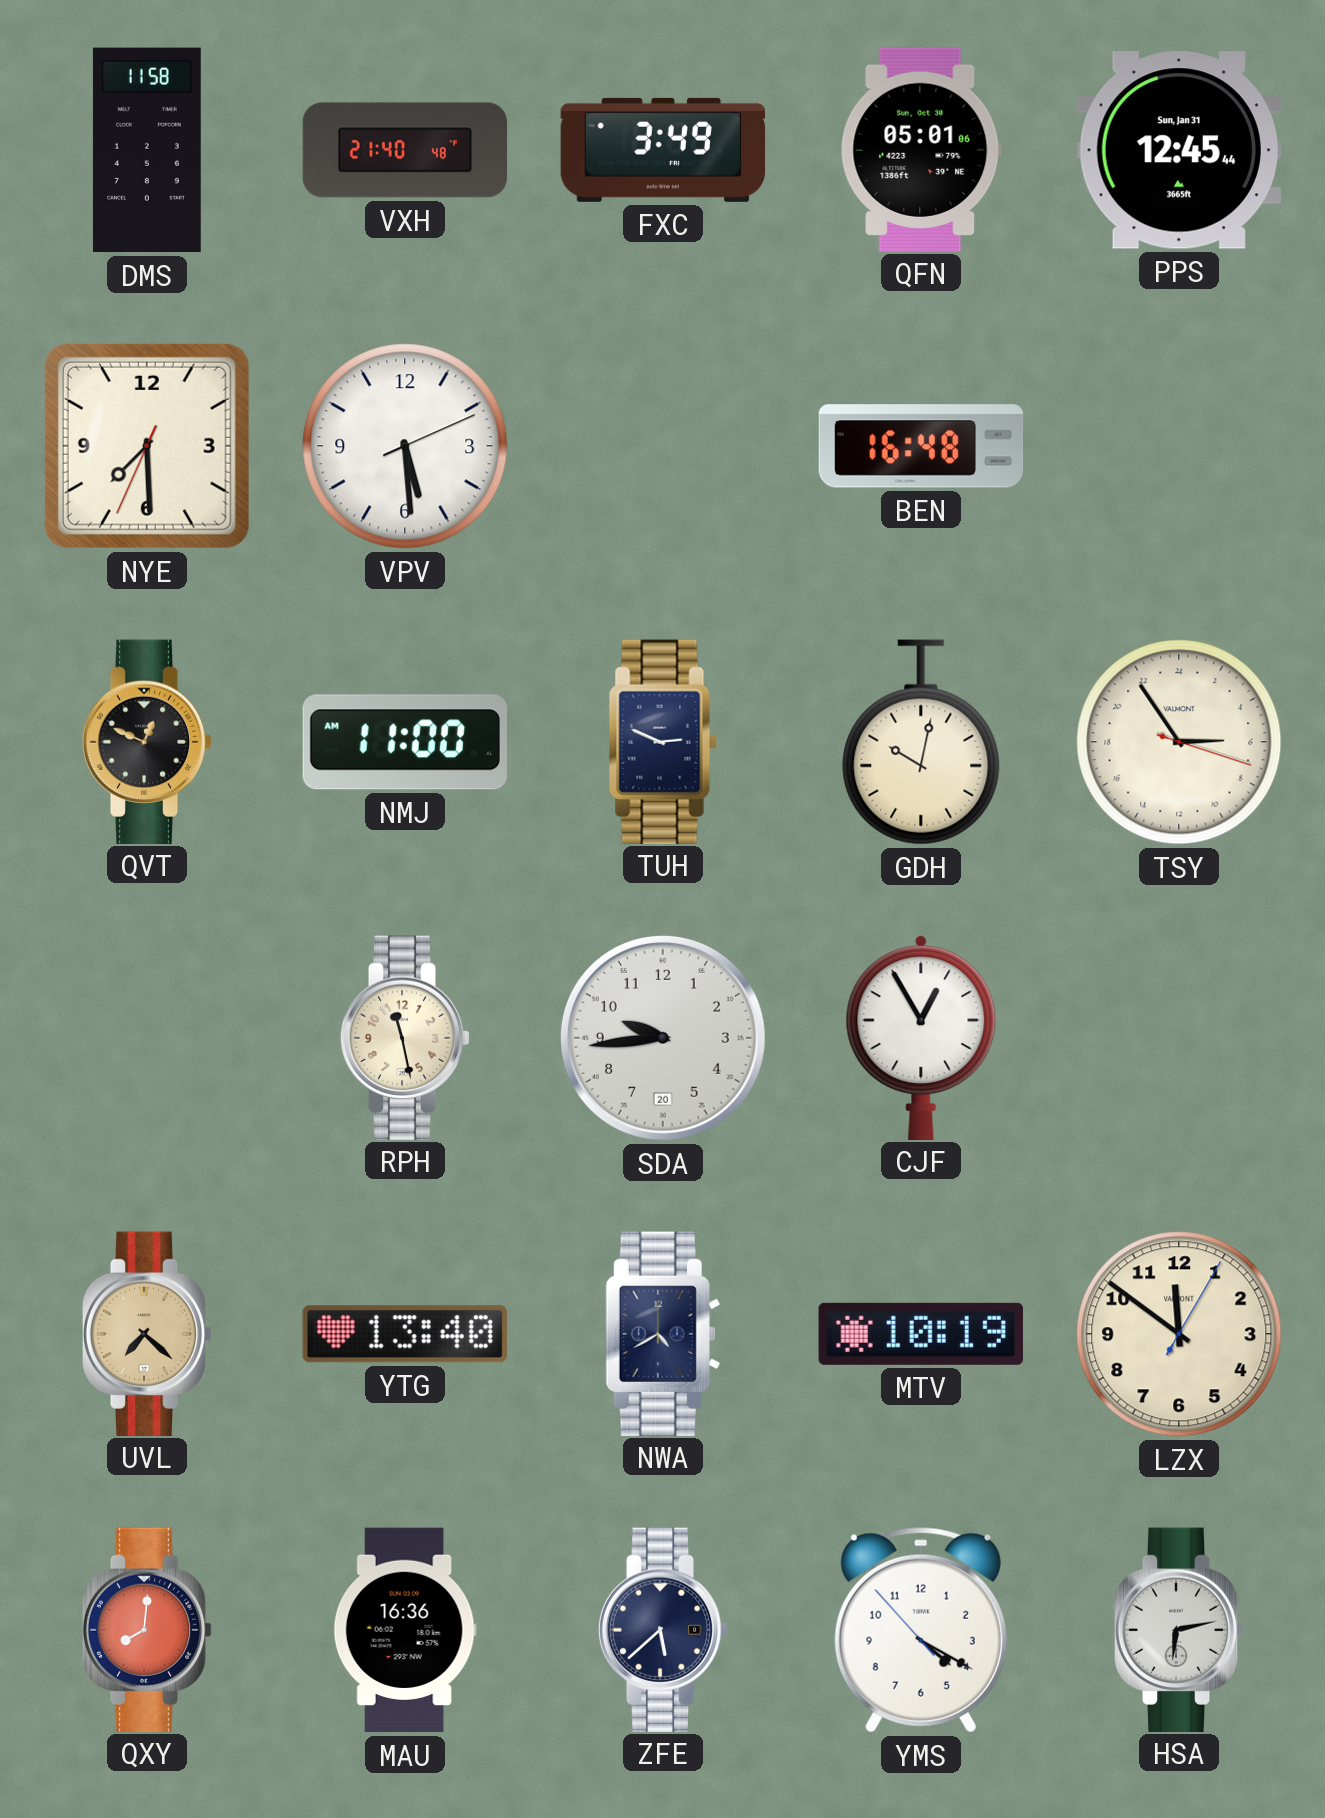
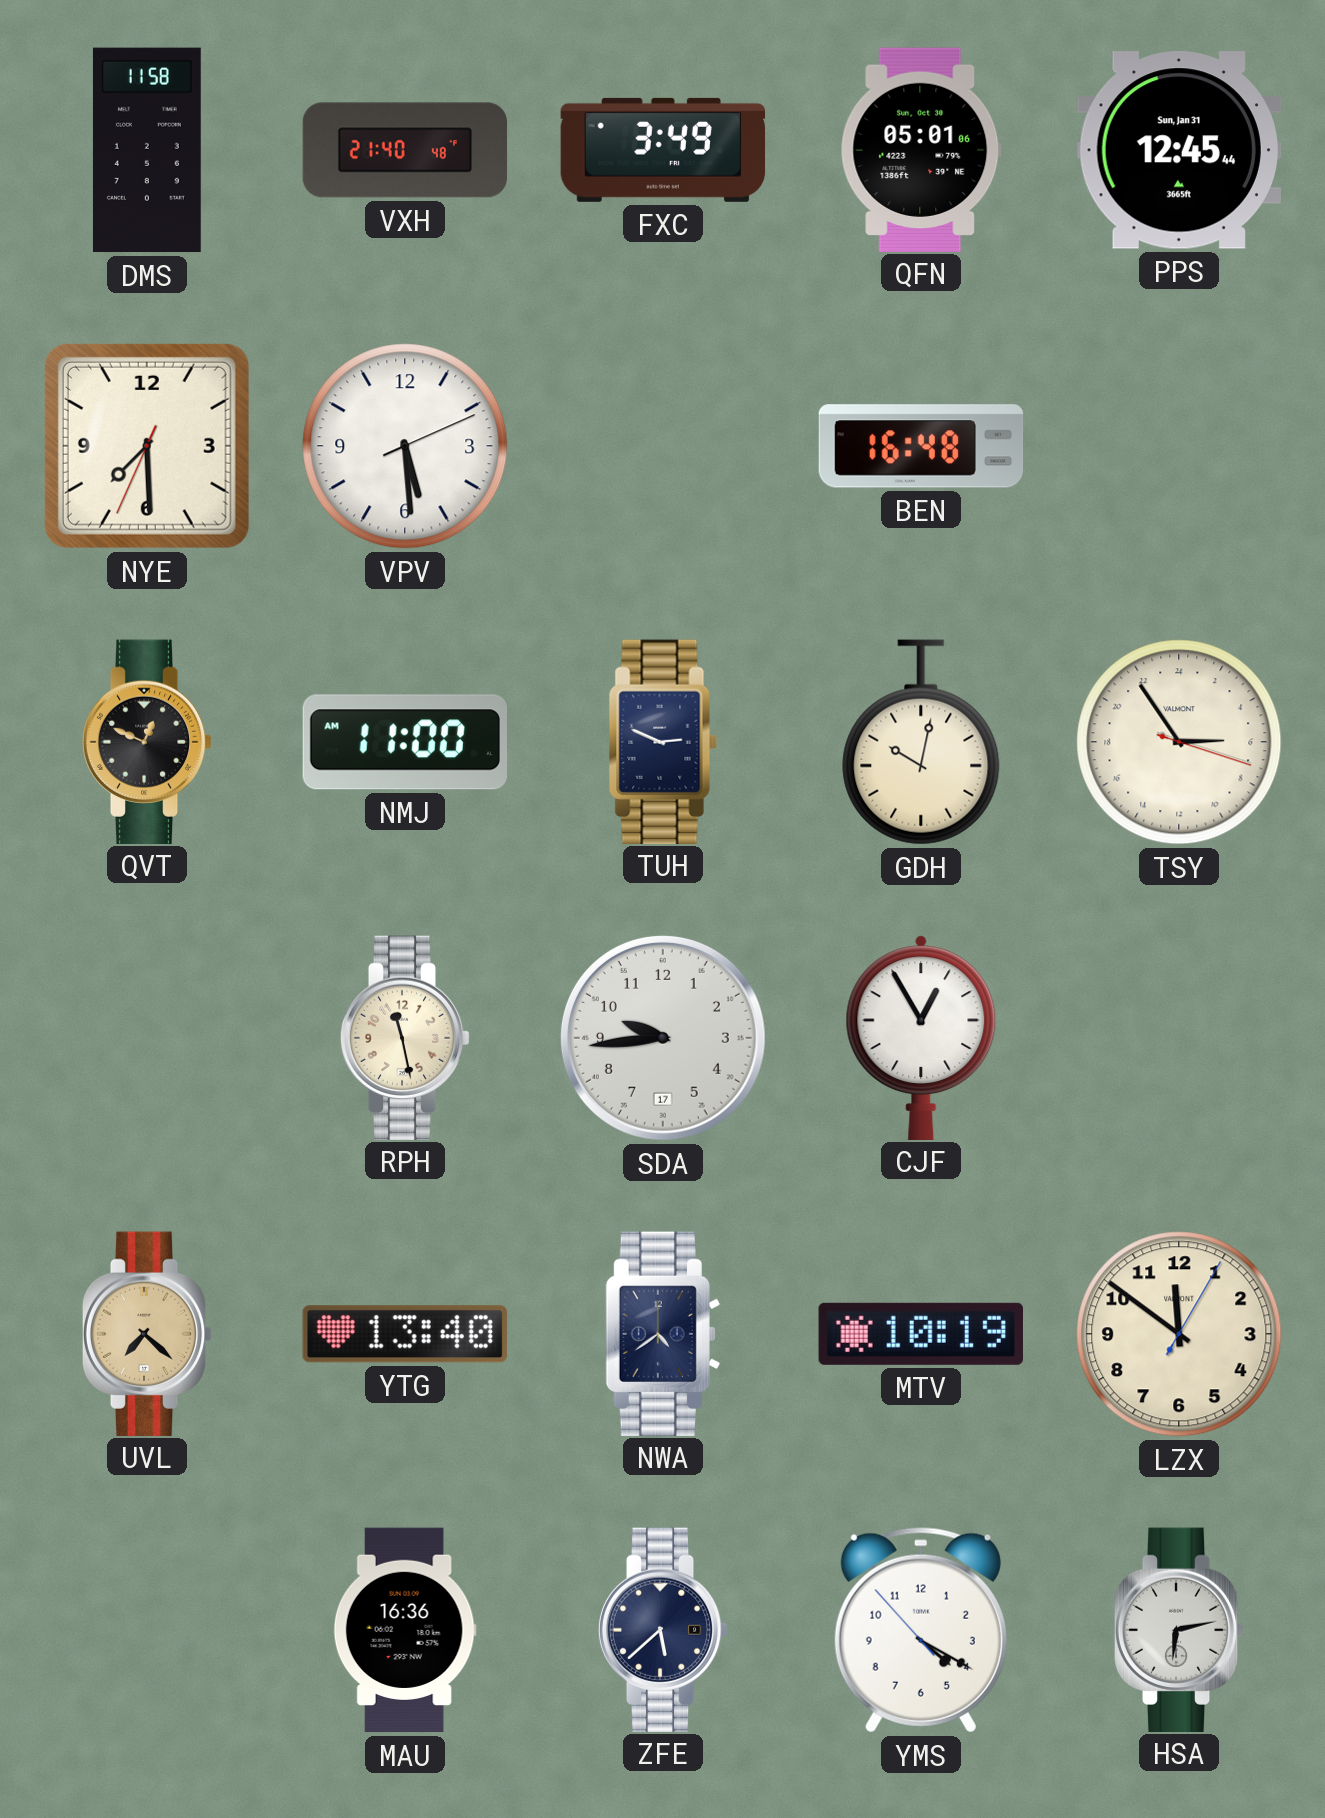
SDA date: 20 -> 17 (663, 1038)
NWA: 4:40 -> 4:39 (663, 1333)
QXY: 8:01 -> none (147, 1629)
